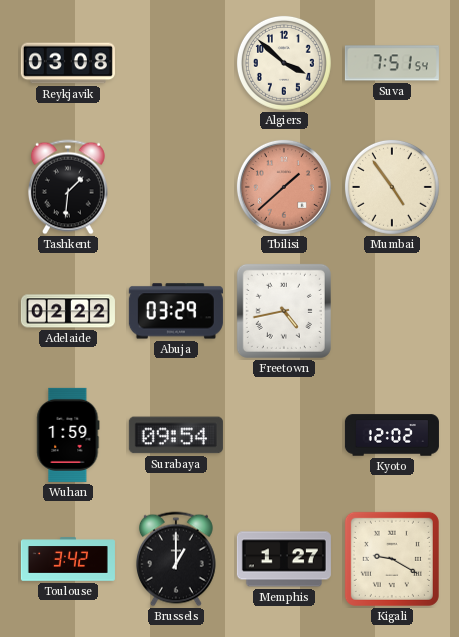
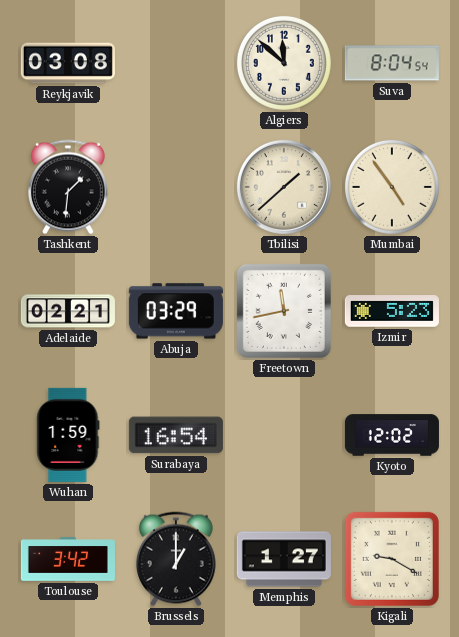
Algiers: 3:52 -> 11:52 (284, 63)
Suva: 7:51 -> 8:04 (392, 63)
Tbilisi dial: salmon -> cream (284, 187)
Adelaide: 02:22 -> 02:21 (68, 311)
Freetown: 4:43 -> 11:43 (284, 311)
Izmir: none -> 5:23 (392, 311)
Surabaya: 09:54 -> 16:54 (176, 435)
